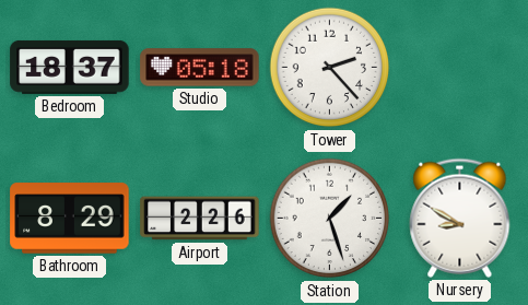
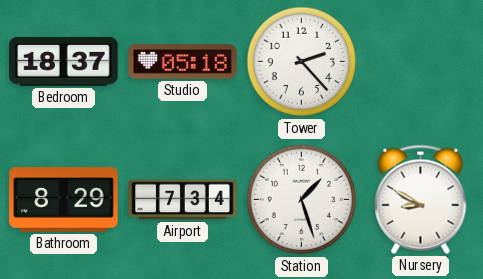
Airport: 2:26 -> 7:34 (183, 200)
